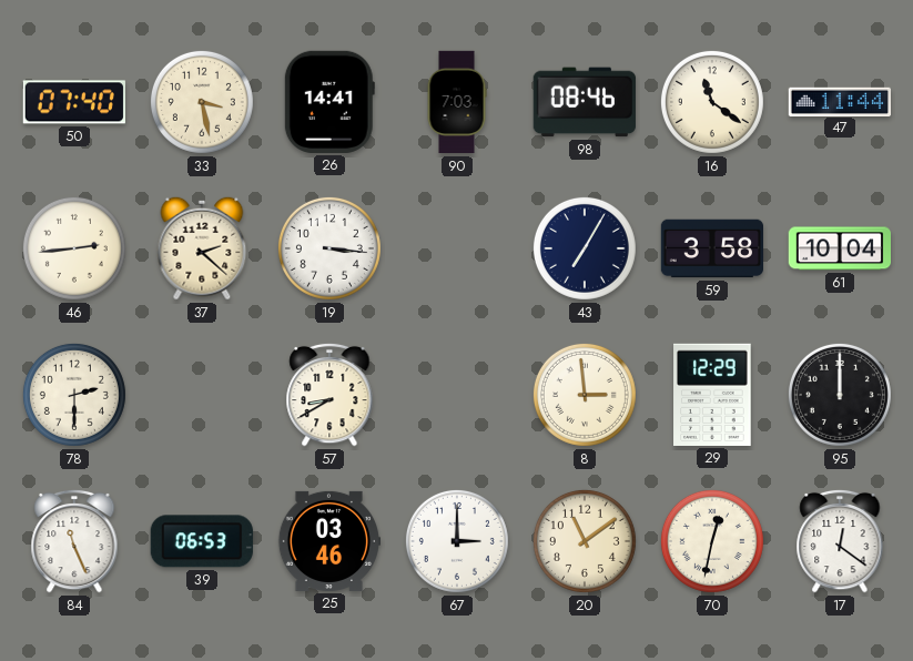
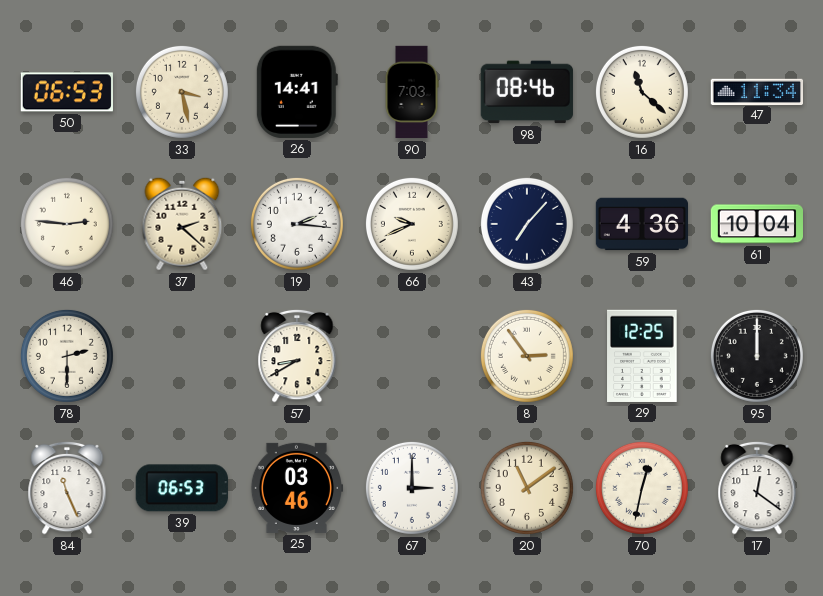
50: 07:40 -> 06:53 (67, 92)
16: 11:21 -> 11:22 (642, 92)
47: 11:44 -> 11:34 (756, 91)
46: 2:44 -> 2:46 (67, 224)
19: 3:16 -> 2:16 (297, 224)
66: none -> 9:41 (412, 224)
43: 7:05 -> 7:07 (527, 224)
59: 3:58 -> 4:36 (641, 224)
8: 2:59 -> 2:54 (527, 356)
29: 12:29 -> 12:25 (642, 356)
